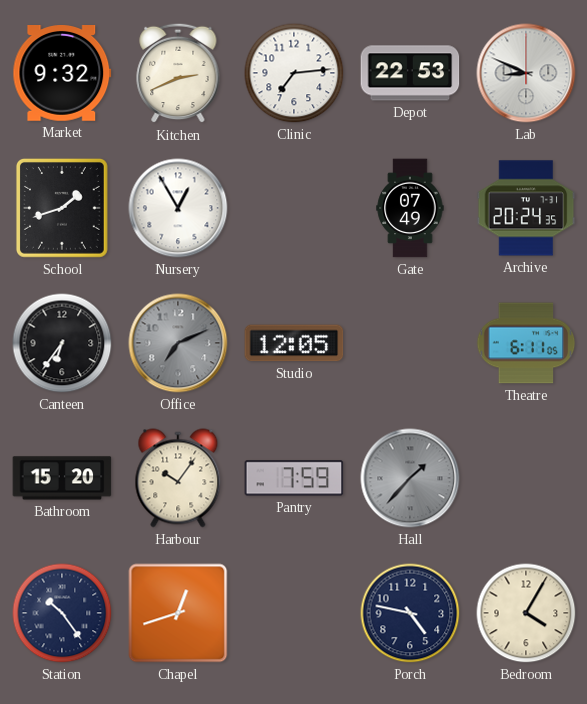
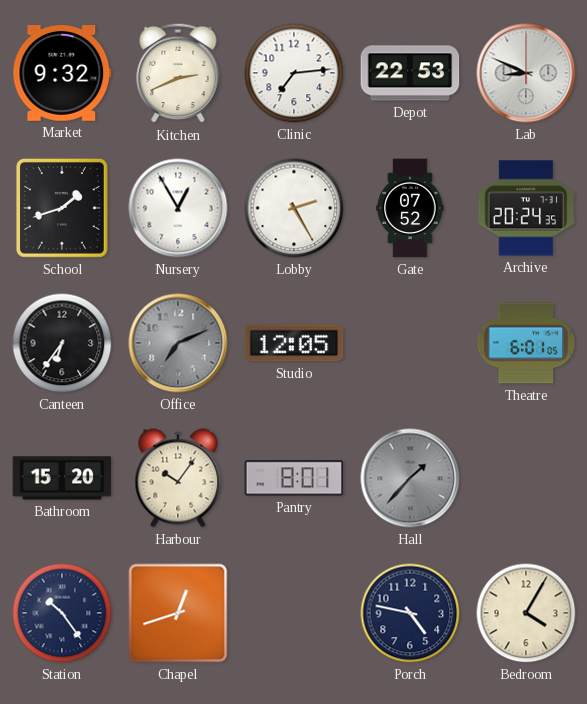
Lobby: none -> 2:25 (294, 208)
Gate: 07:49 -> 07:52 (410, 208)
Theatre: 6:11 -> 6:01 (526, 343)
Pantry: 7:59 -> 8:01 (294, 478)
